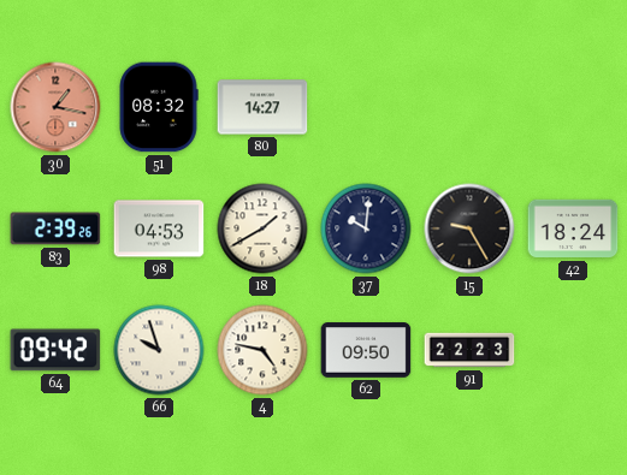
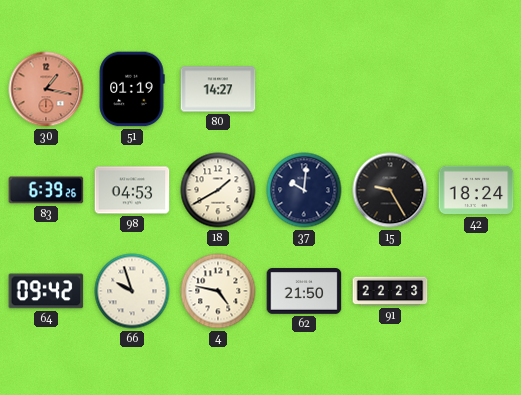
51: 08:32 -> 01:19 (132, 89)
83: 2:39 -> 6:39 (46, 190)
62: 09:50 -> 21:50 (304, 291)
